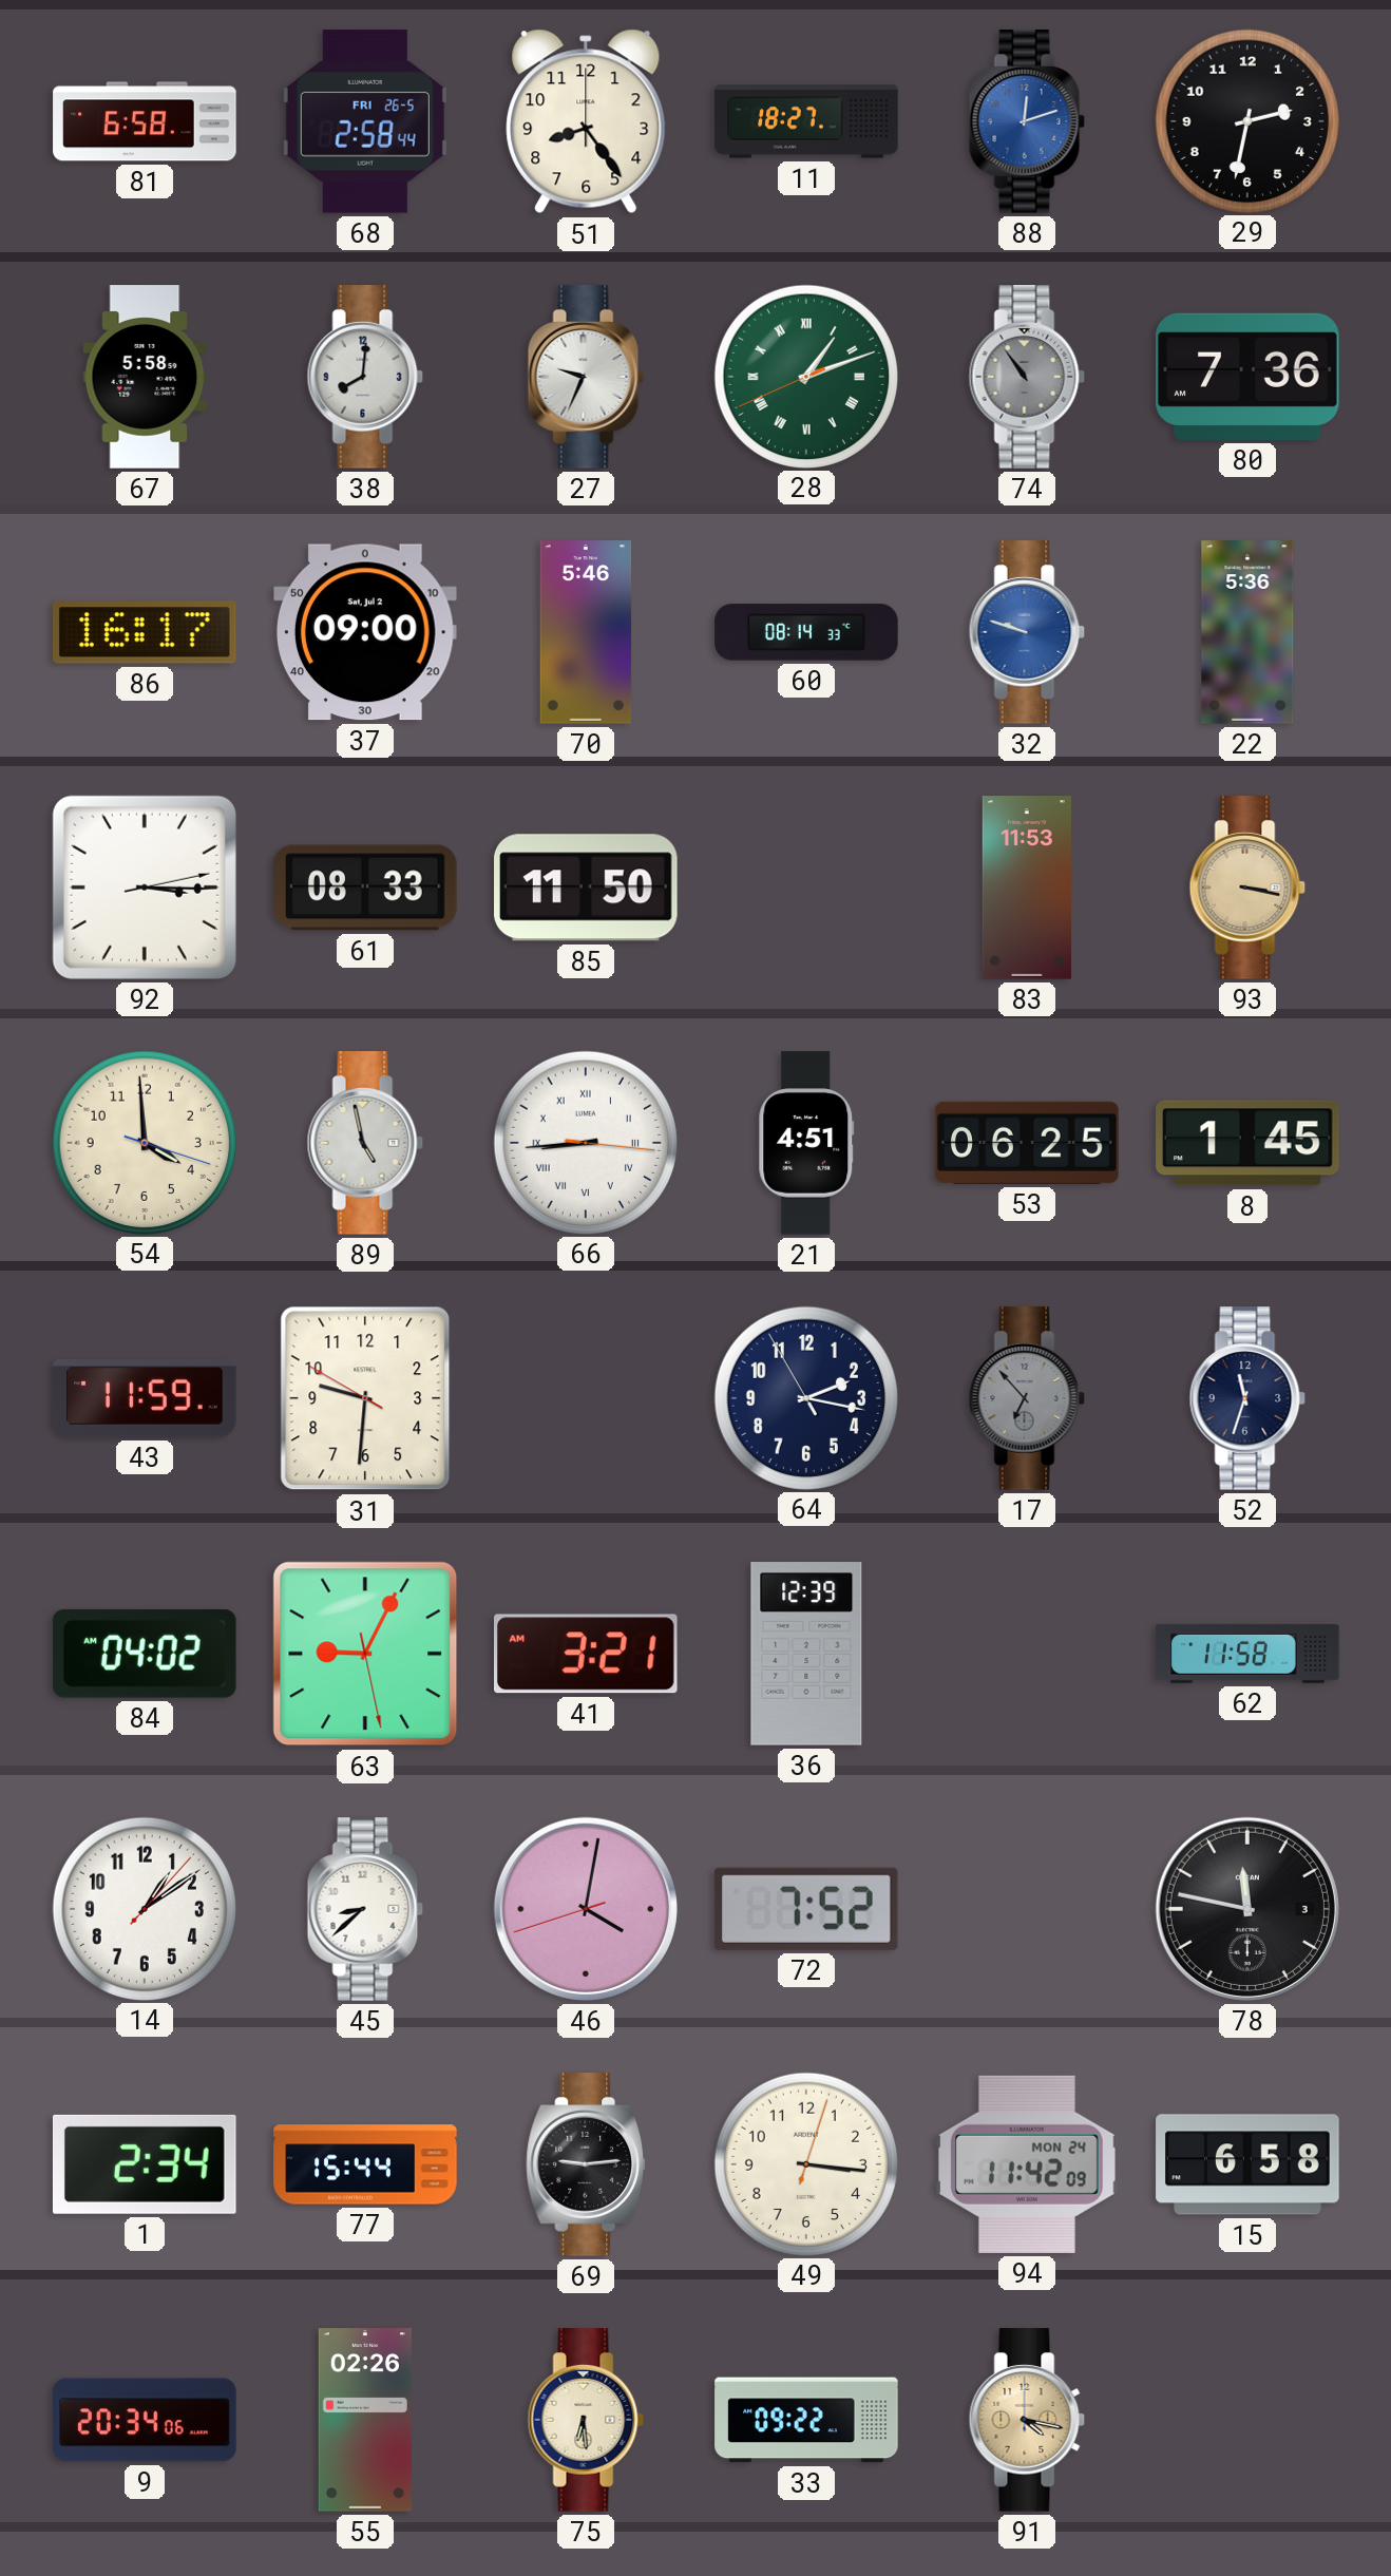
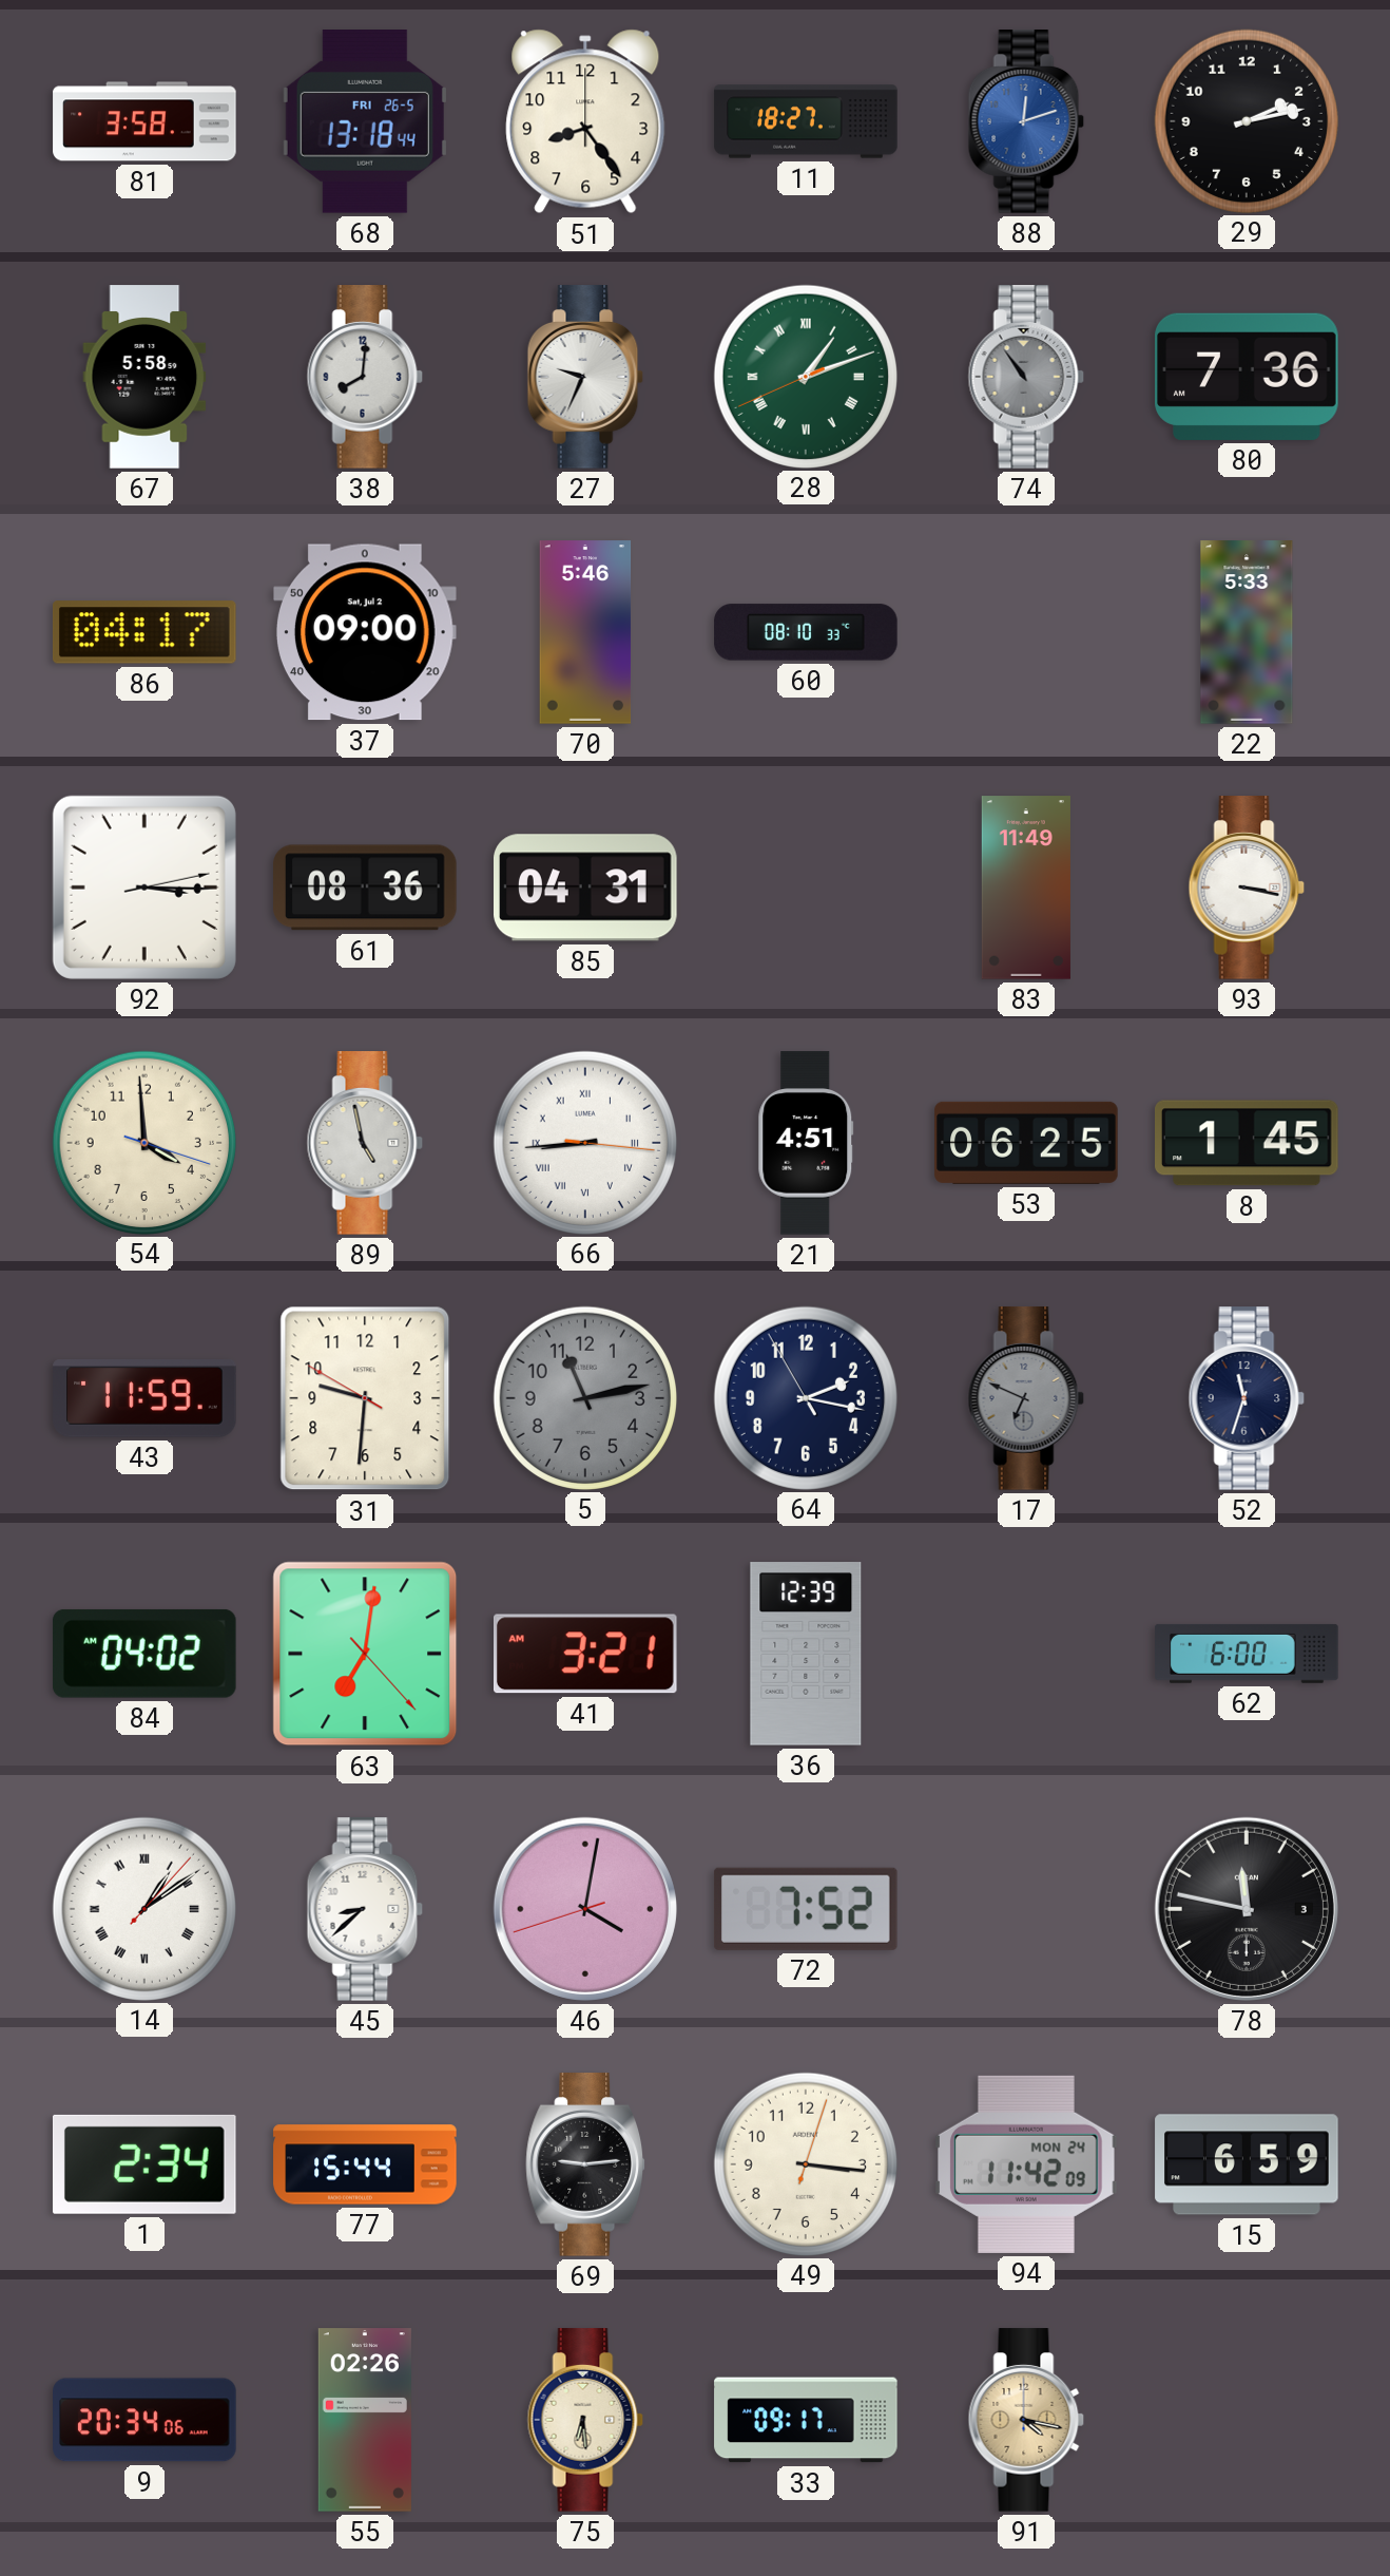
81: 6:58 -> 3:58 (144, 121)
68: 2:58 -> 13:18 (365, 122)
29: 2:32 -> 2:13 (1246, 120)
86: 16:17 -> 04:17 (144, 632)
60: 08:14 -> 08:10 (806, 632)
32: 9:48 -> none (1027, 632)
22: 5:36 -> 5:33 (1247, 632)
61: 08:33 -> 08:36 (365, 888)
85: 11:50 -> 04:31 (585, 888)
83: 11:53 -> 11:49 (1026, 888)
93 dial: champagne -> white (1247, 888)
5: none -> 11:13 (584, 1397)
17: 6:53 -> 6:49 (1026, 1398)
63: 9:04 -> 7:01 (365, 1654)
62: 11:58 -> 6:00 (1247, 1654)
14 numerals: Arabic -> Roman (143, 1908)
15: 6:58 -> 6:59 (1247, 2164)
33: 09:22 -> 09:17 (806, 2420)
